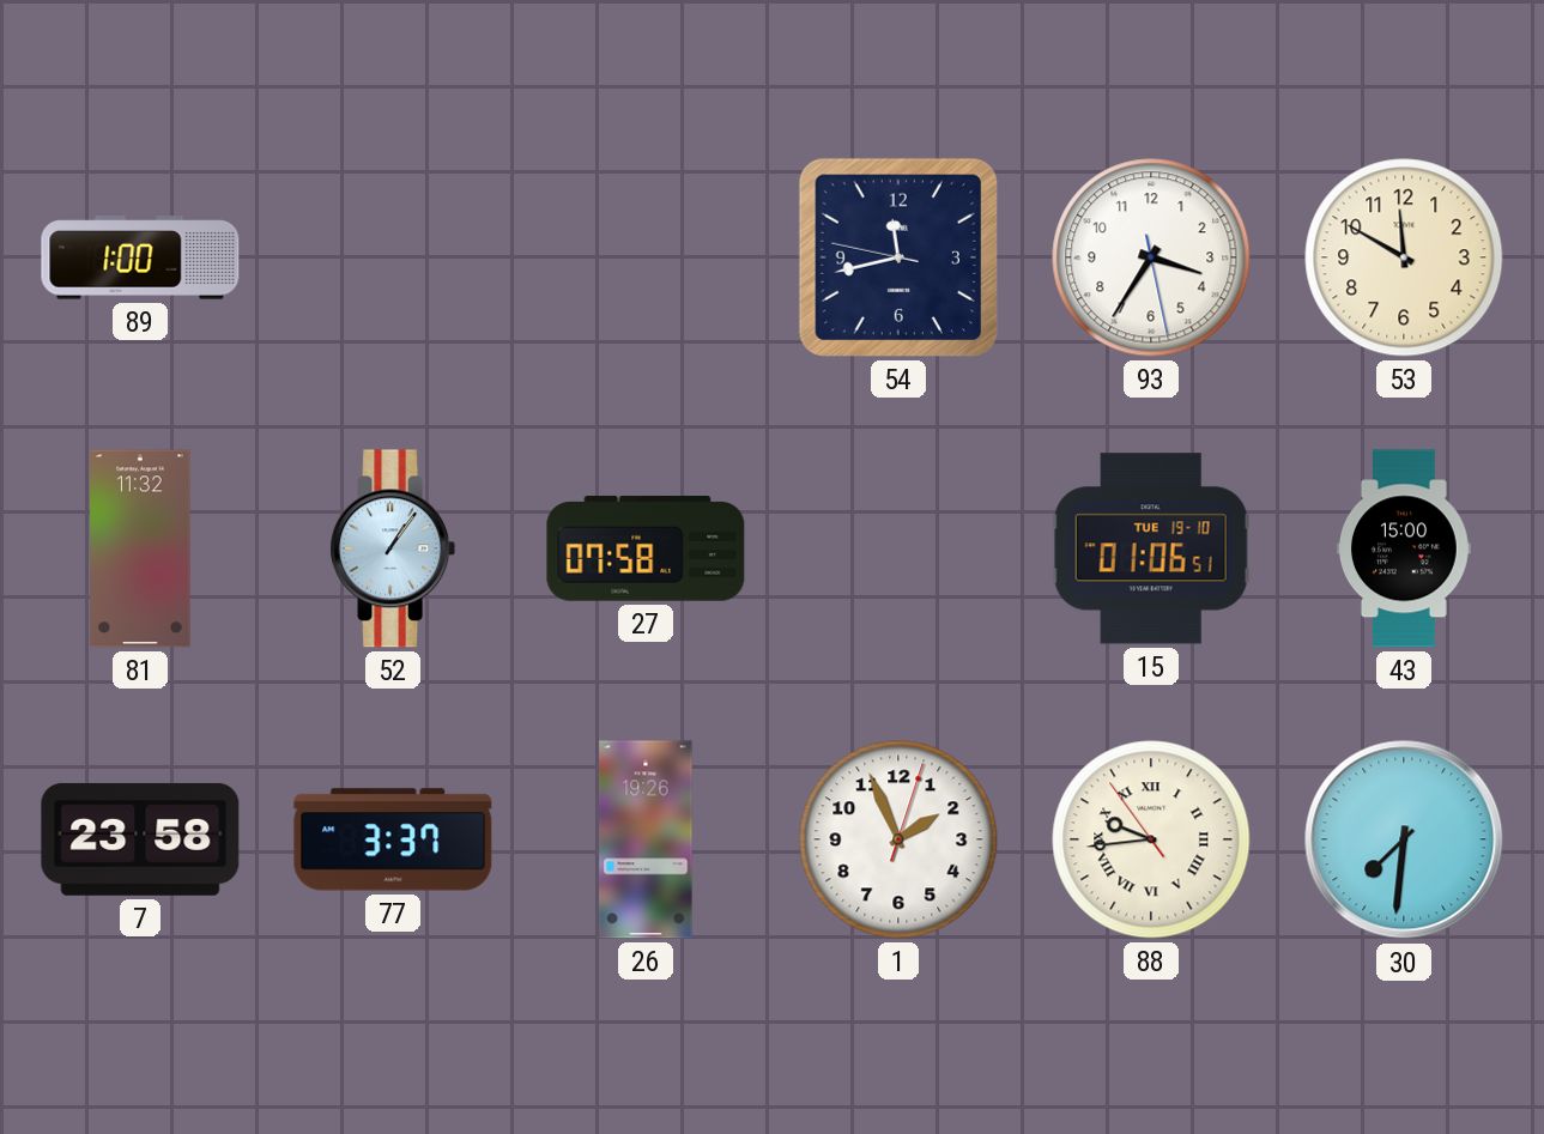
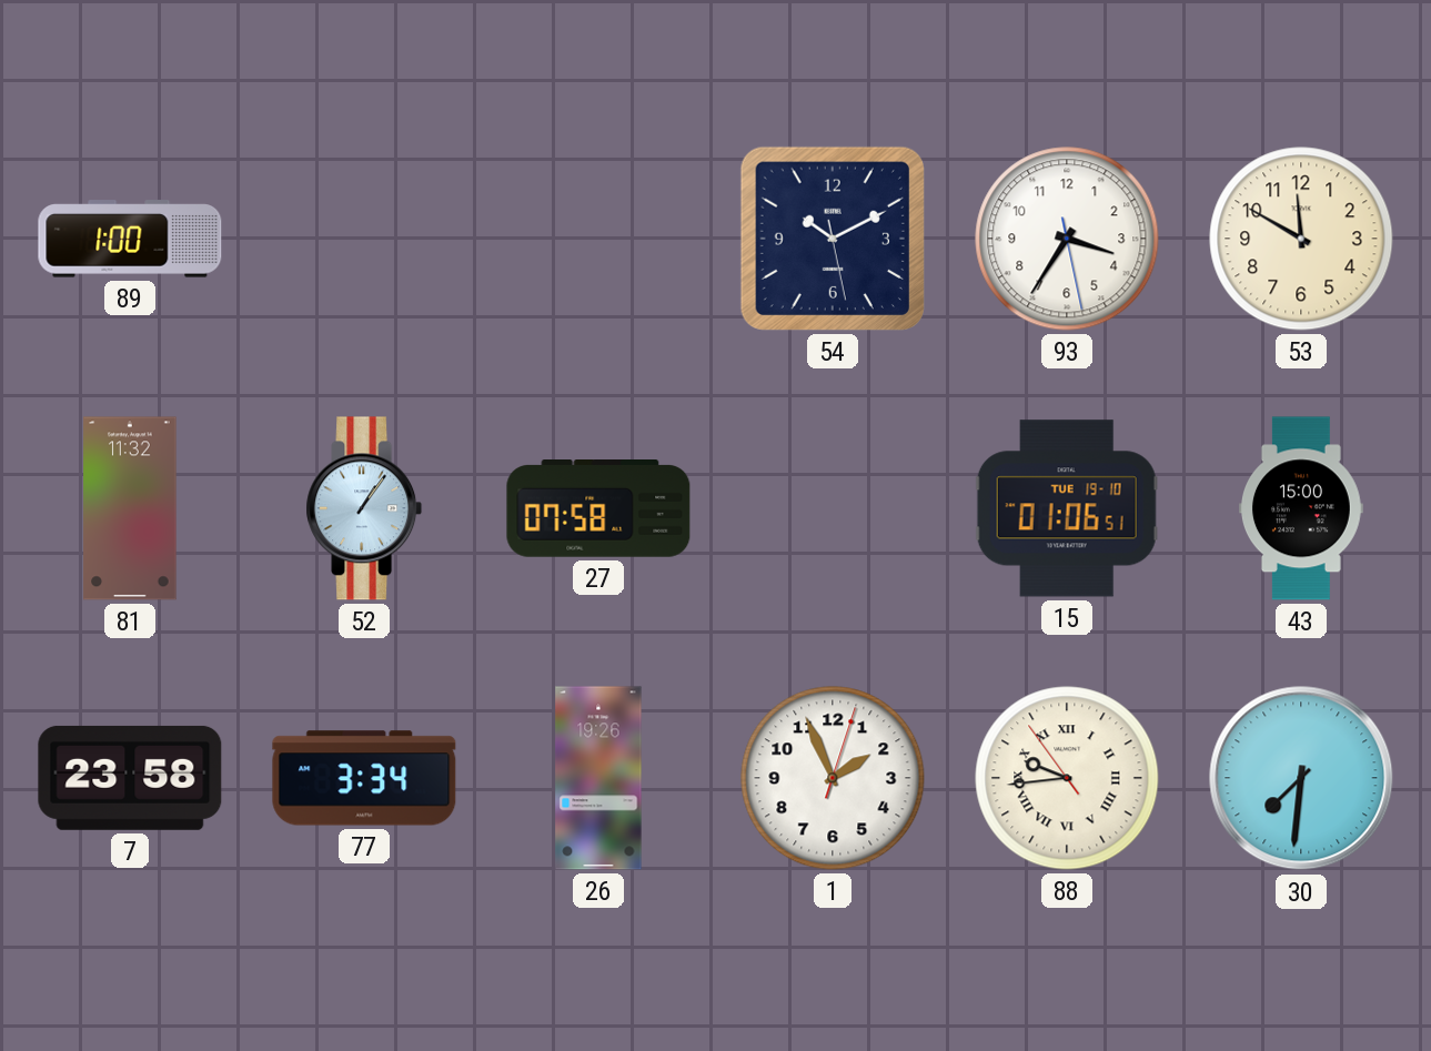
54: 11:42 -> 10:10 (833, 239)
77: 3:37 -> 3:34 (364, 778)
